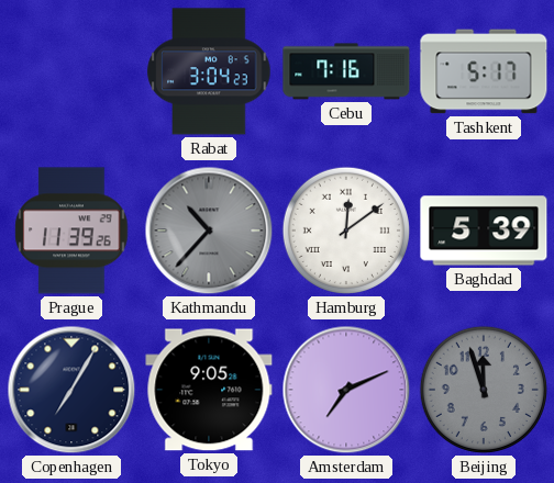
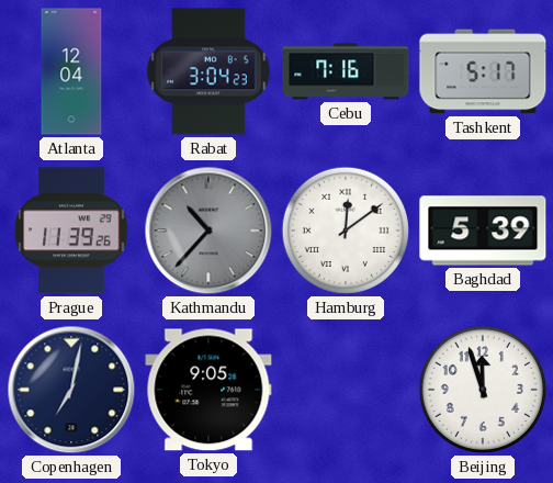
Atlanta: none -> 12:04 (71, 71)
Copenhagen: 7:05 -> 7:02 (71, 390)
Amsterdam: 7:11 -> none (346, 390)
Beijing dial: grey -> white (483, 390)
